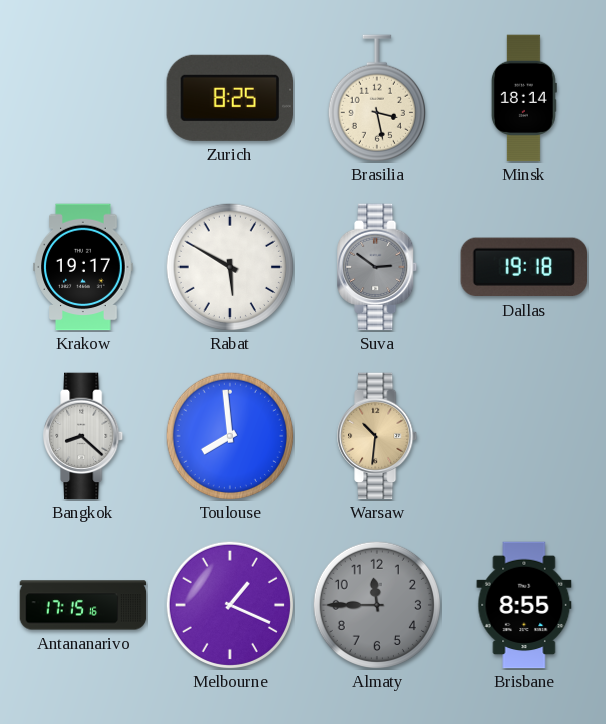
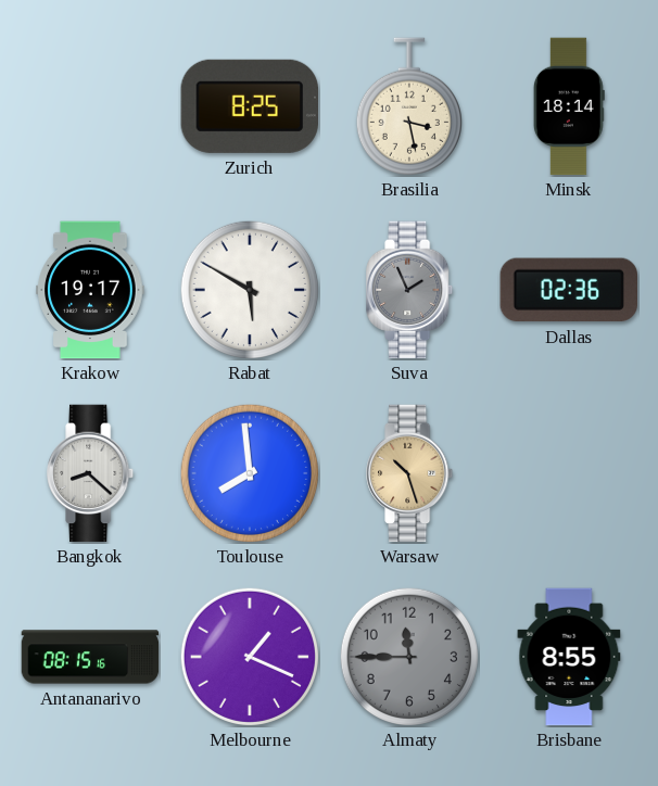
Suva: 2:51 -> 1:56 (410, 290)
Dallas: 19:18 -> 02:36 (568, 290)
Warsaw: 10:31 -> 10:27 (410, 473)
Antananarivo: 17:15 -> 08:15 (90, 657)
